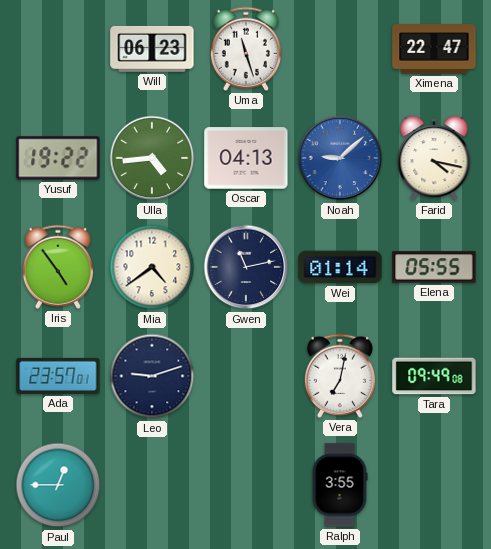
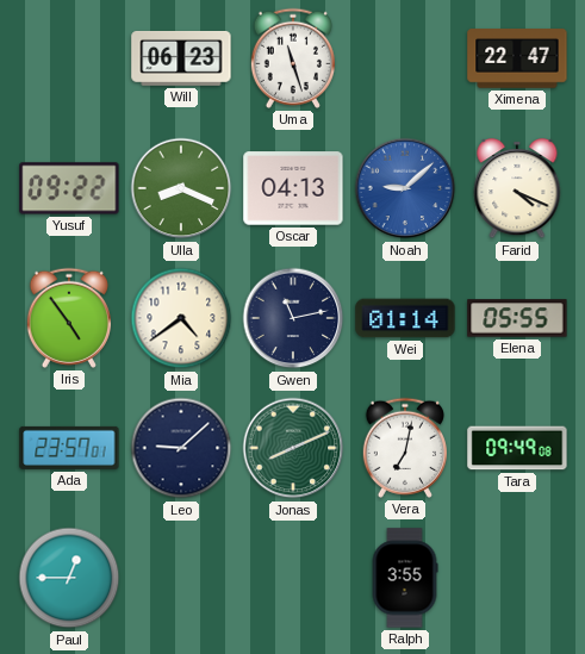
Yusuf: 19:22 -> 09:22 (69, 188)
Ulla: 4:44 -> 8:19 (181, 188)
Farid: 4:17 -> 4:19 (517, 189)
Leo: 9:12 -> 9:08 (181, 448)
Jonas: none -> 8:11 (293, 448)
